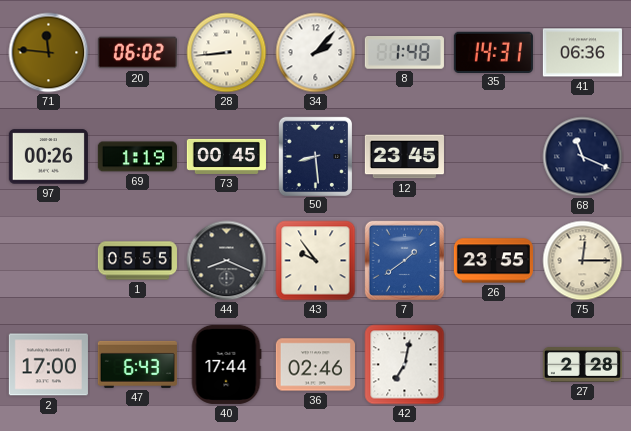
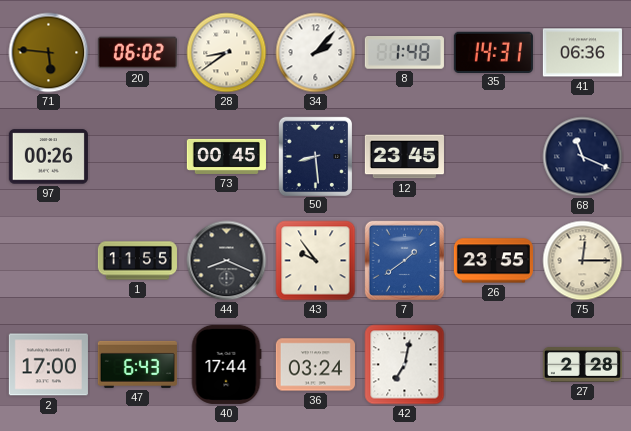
71: 11:46 -> 5:46 (49, 53)
28: 8:44 -> 8:39 (227, 53)
69: 1:19 -> none (137, 157)
1: 05:55 -> 11:55 (137, 261)
36: 02:46 -> 03:24 (315, 365)
